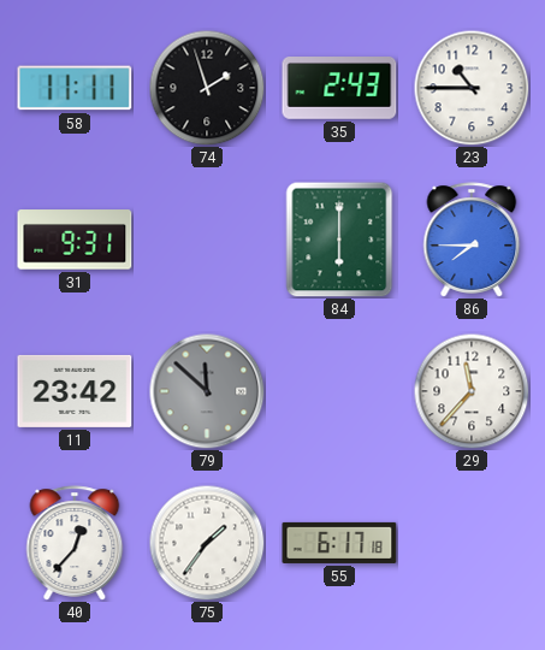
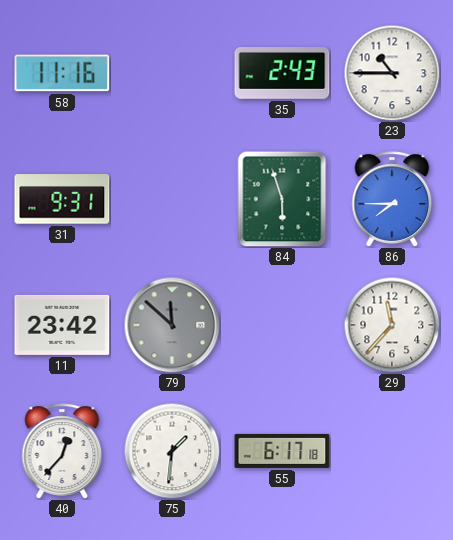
58: 11:11 -> 11:16 (62, 73)
74: 1:57 -> none (207, 88)
84: 6:00 -> 5:57 (282, 199)
75: 1:36 -> 1:31 (172, 451)
